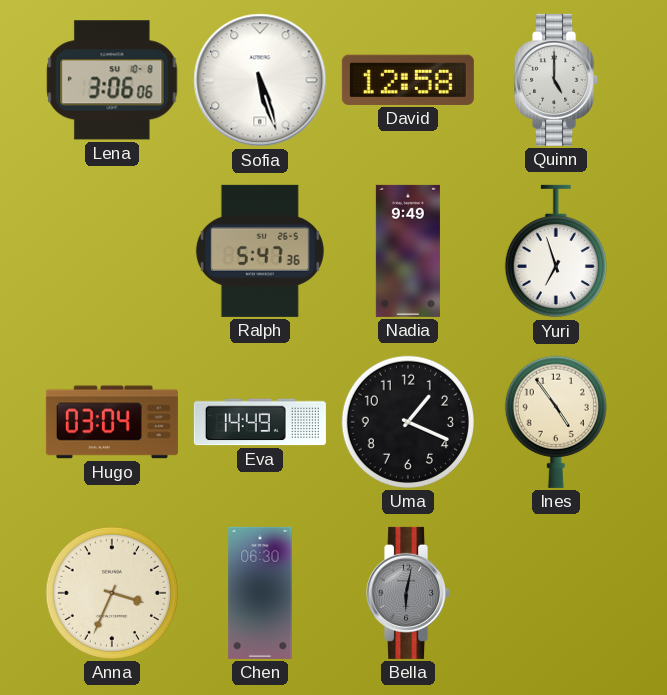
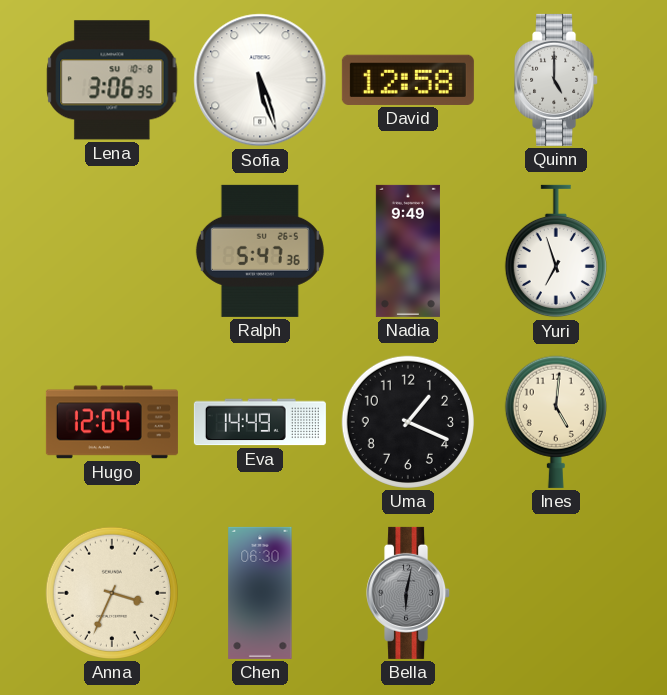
Lena: 3:06:06 -> 3:06:35 (112, 80)
Hugo: 03:04 -> 12:04 (112, 422)
Ines: 4:54 -> 5:01 (556, 422)
